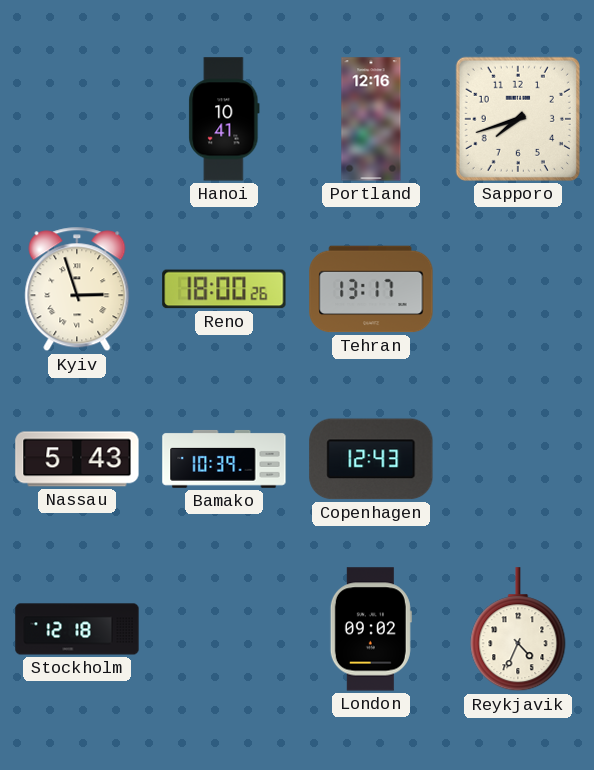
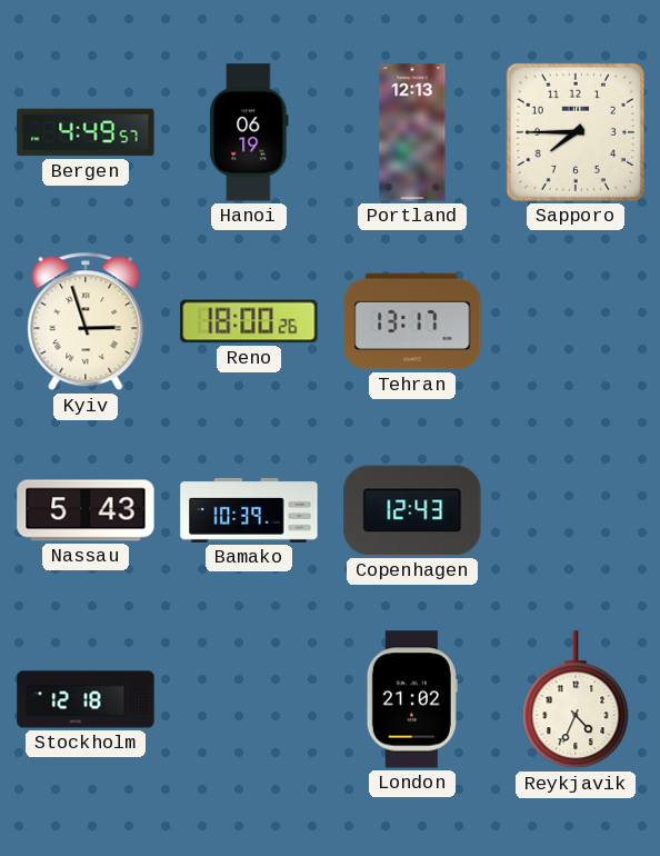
Bergen: none -> 4:49 (86, 132)
Hanoi: 10:41 -> 06:19 (249, 132)
Portland: 12:16 -> 12:13 (412, 132)
Sapporo: 7:42 -> 7:45 (576, 132)
London: 09:02 -> 21:02 (412, 699)
